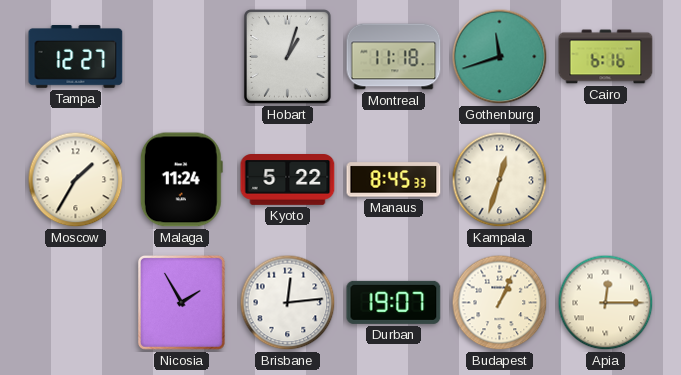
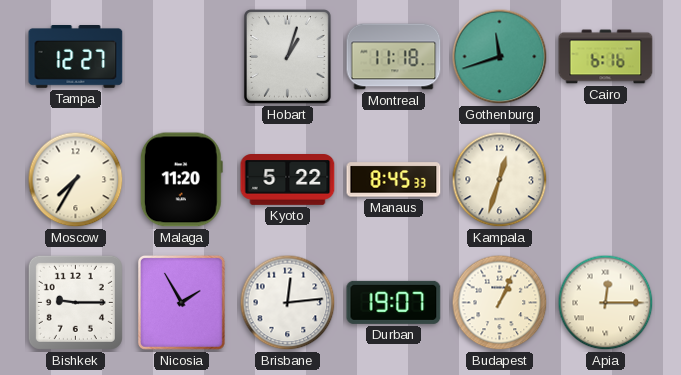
Moscow: 1:35 -> 7:35 (76, 180)
Malaga: 11:24 -> 11:20 (181, 180)
Bishkek: none -> 9:15 (75, 302)
